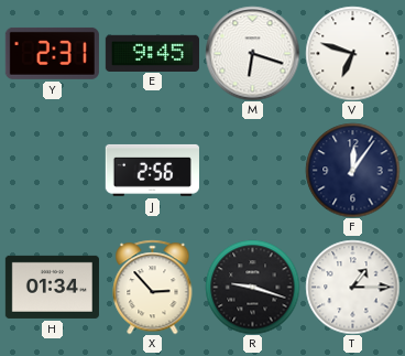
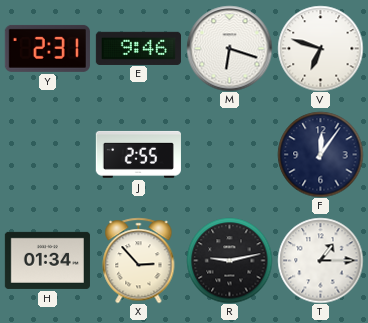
E: 9:45 -> 9:46 (138, 48)
J: 2:56 -> 2:55 (138, 154)
R: 9:18 -> 9:13 (229, 260)
